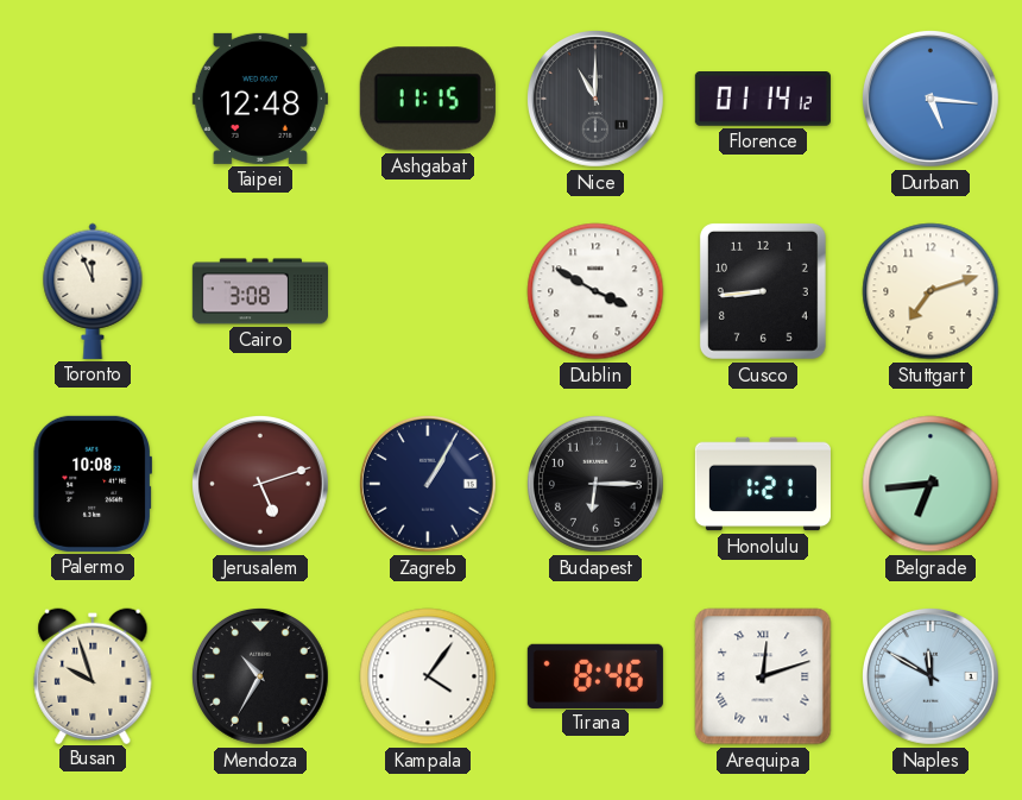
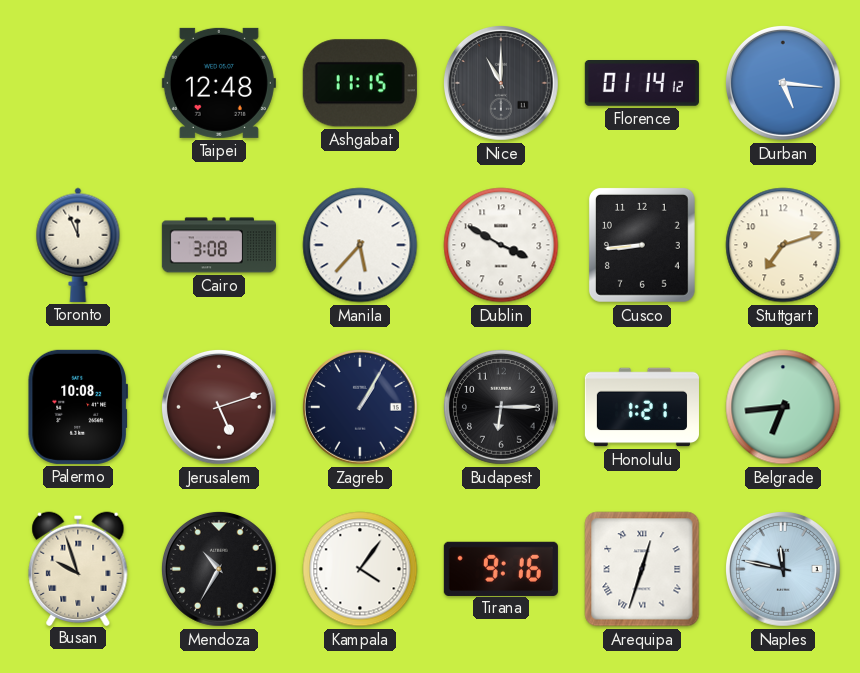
Manila: none -> 5:37 (360, 245)
Tirana: 8:46 -> 9:16 (501, 568)
Arequipa: 12:12 -> 12:33 (642, 569)
Naples: 11:50 -> 11:47 (783, 569)
